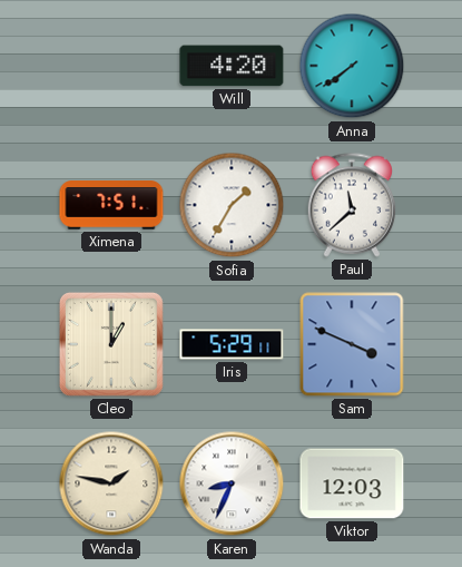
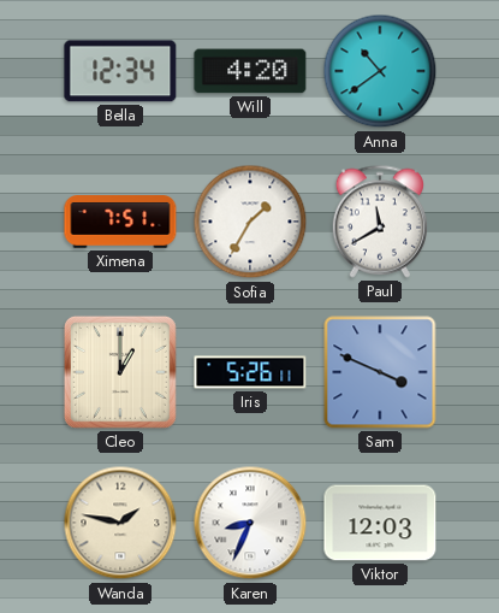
Bella: none -> 12:34 (120, 71)
Anna: 7:39 -> 10:39 (380, 71)
Paul: 11:38 -> 11:40 (379, 222)
Iris: 5:29 -> 5:26 (250, 372)
